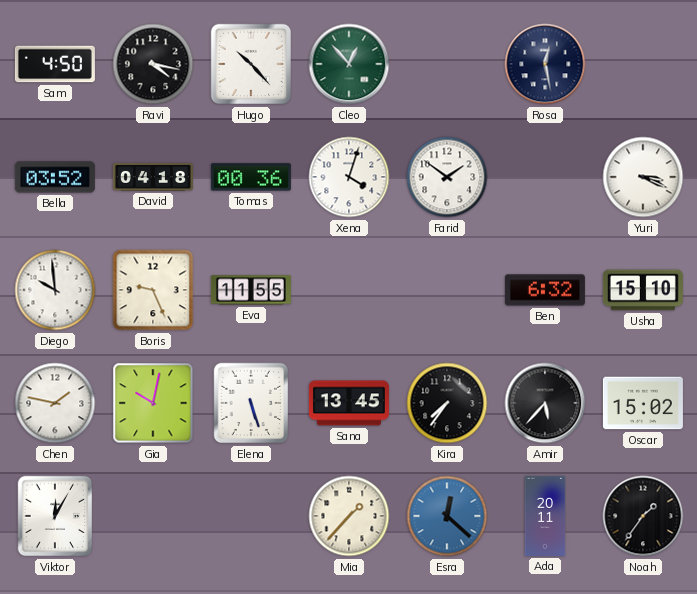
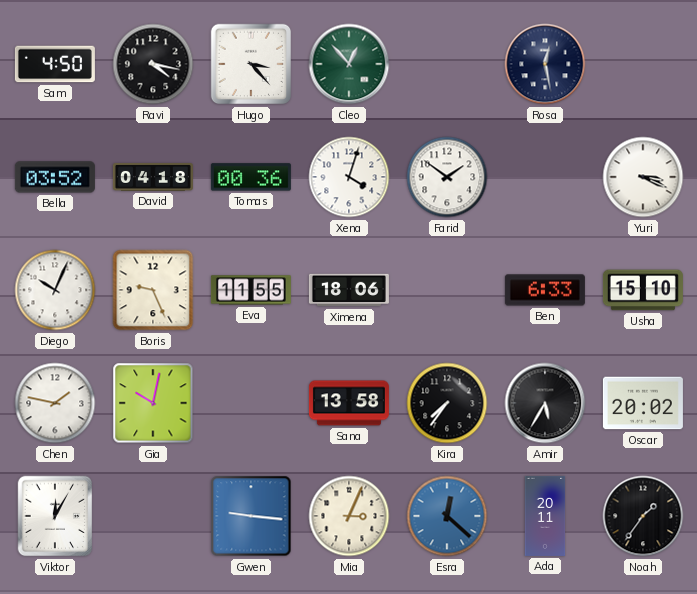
Hugo: 10:23 -> 3:23 (251, 64)
Diego: 9:59 -> 10:04 (55, 290)
Ximena: none -> 18:06 (349, 290)
Ben: 6:32 -> 6:33 (545, 290)
Elena: 5:27 -> none (251, 403)
Sana: 13:45 -> 13:58 (349, 403)
Amir: 5:37 -> 5:35 (545, 403)
Oscar: 15:02 -> 20:02 (643, 403)
Gwen: none -> 9:16 (251, 516)
Mia: 1:37 -> 3:04 (349, 516)
